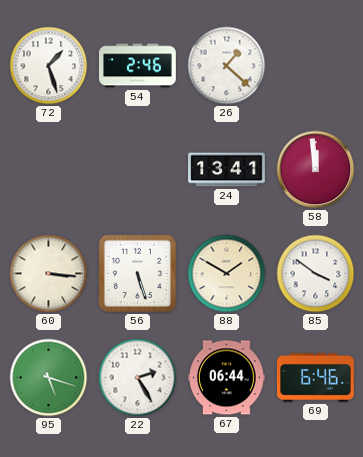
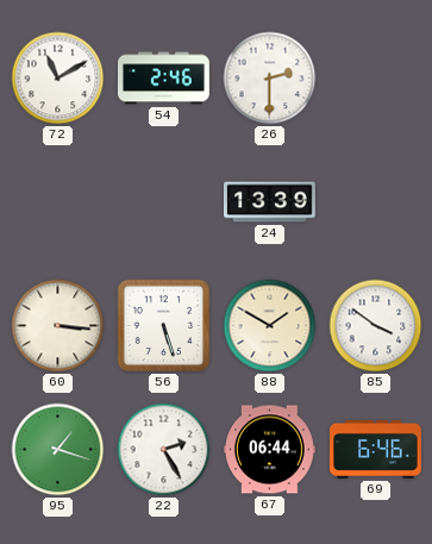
72: 1:27 -> 11:10 (58, 79)
26: 1:22 -> 2:30 (270, 79)
24: 13:41 -> 13:39 (270, 202)
58: 11:59 -> none (316, 170)
95: 5:18 -> 1:18 (58, 450)
